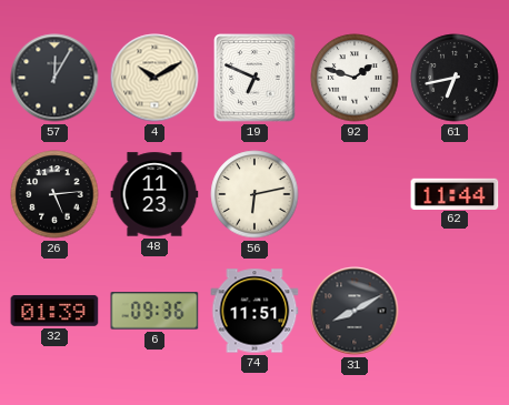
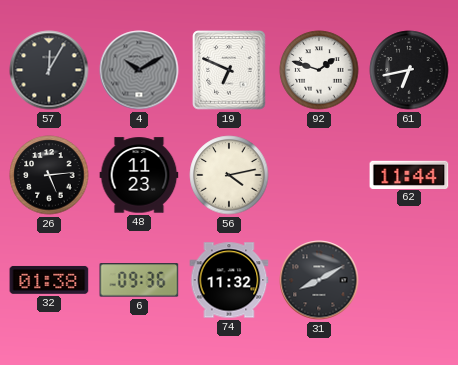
4 dial: cream -> grey (139, 70)
56: 6:13 -> 4:13 (229, 175)
32: 01:39 -> 01:38 (49, 280)
74: 11:51 -> 11:32 (229, 280)
